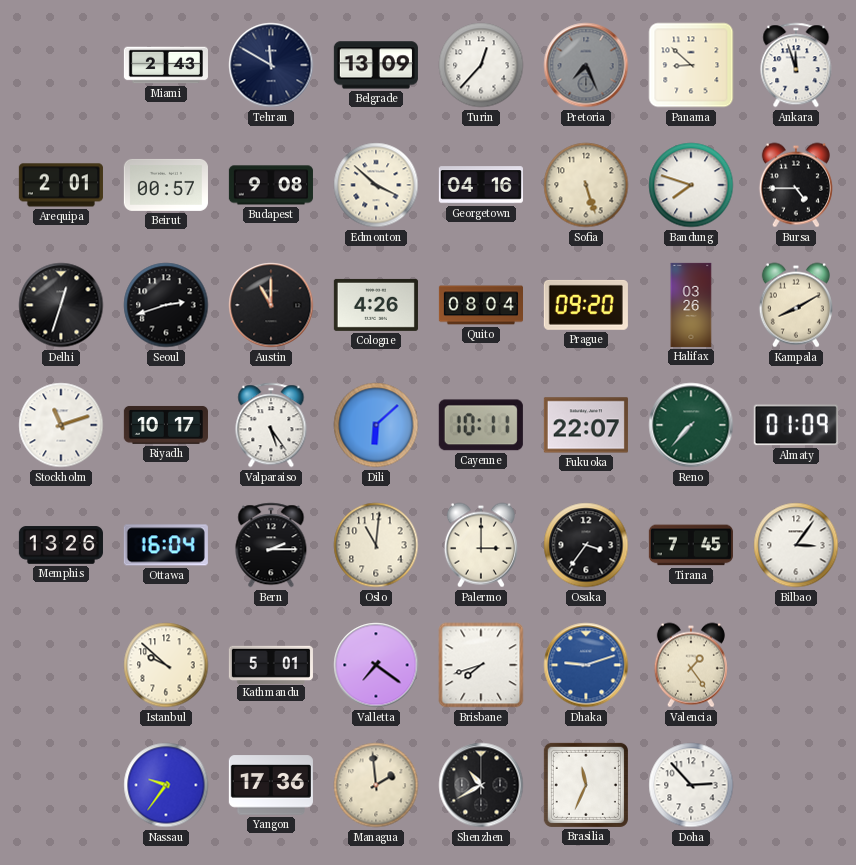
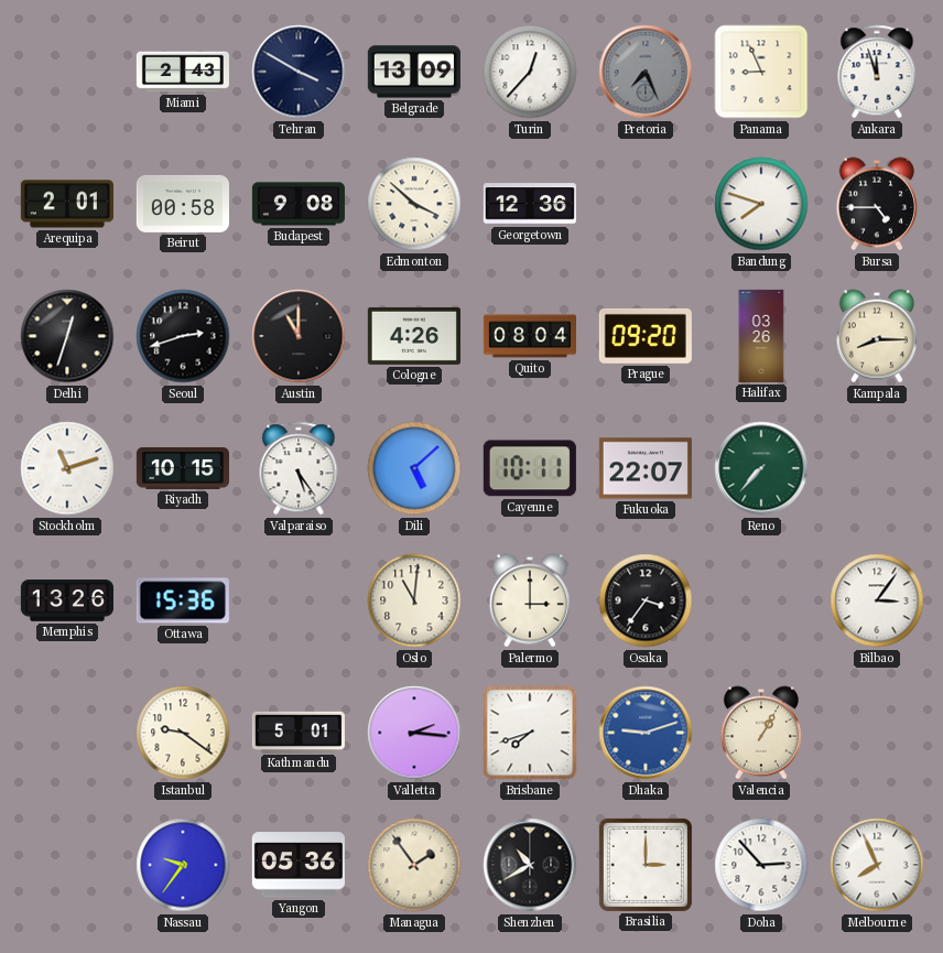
Tehran: 11:50 -> 3:50 (299, 72)
Panama: 8:52 -> 8:56 (761, 72)
Beirut: 00:57 -> 00:58 (183, 204)
Georgetown: 04:16 -> 12:36 (530, 204)
Sofia: 5:27 -> none (586, 185)
Kampala: 8:10 -> 8:15 (877, 336)
Riyadh: 10:17 -> 10:15 (183, 468)
Dili: 6:08 -> 5:08 (414, 468)
Almaty: 01:09 -> none (796, 425)
Ottawa: 16:04 -> 15:36 (183, 600)
Bern: 2:15 -> none (271, 545)
Tirana: 7:45 -> none (691, 545)
Istanbul: 9:52 -> 9:21 (183, 733)
Valletta: 7:21 -> 2:16 (414, 733)
Valencia: 1:24 -> 1:05 (761, 733)
Yangon: 17:36 -> 05:36 (299, 865)
Managua: 1:59 -> 1:54 (414, 865)
Brasilia: 11:34 -> 3:00 (646, 865)
Melbourne: none -> 7:56 (877, 865)
